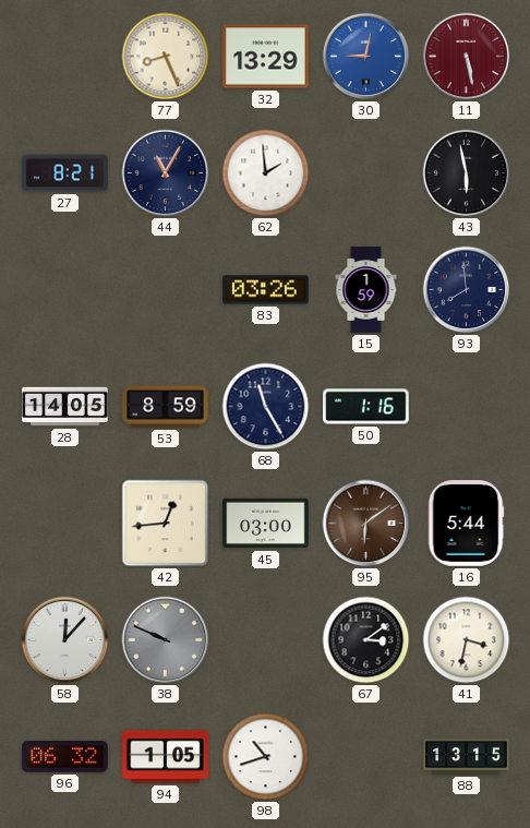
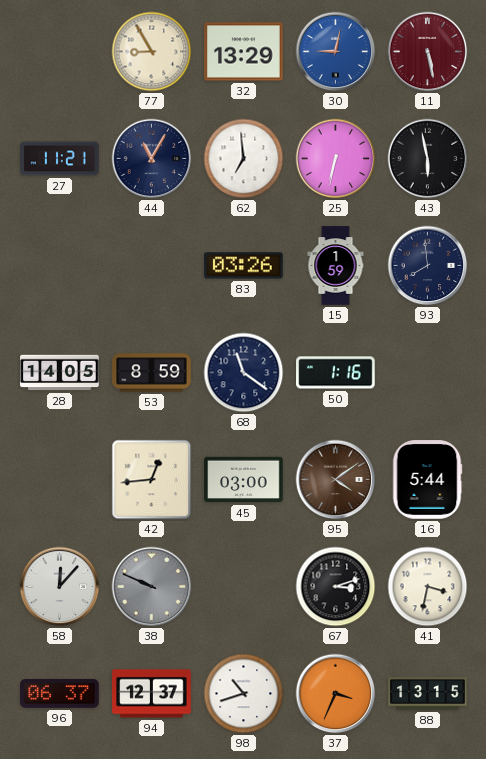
77: 8:26 -> 8:55 (152, 52)
27: 8:21 -> 11:21 (60, 159)
62: 1:59 -> 6:59 (244, 159)
25: none -> 6:32 (336, 159)
68: 11:25 -> 11:21 (244, 373)
95: 6:09 -> 4:09 (336, 480)
67: 3:09 -> 3:12 (336, 587)
96: 06:32 -> 06:37 (60, 694)
94: 1:05 -> 12:37 (152, 694)
37: none -> 3:34 (336, 694)
